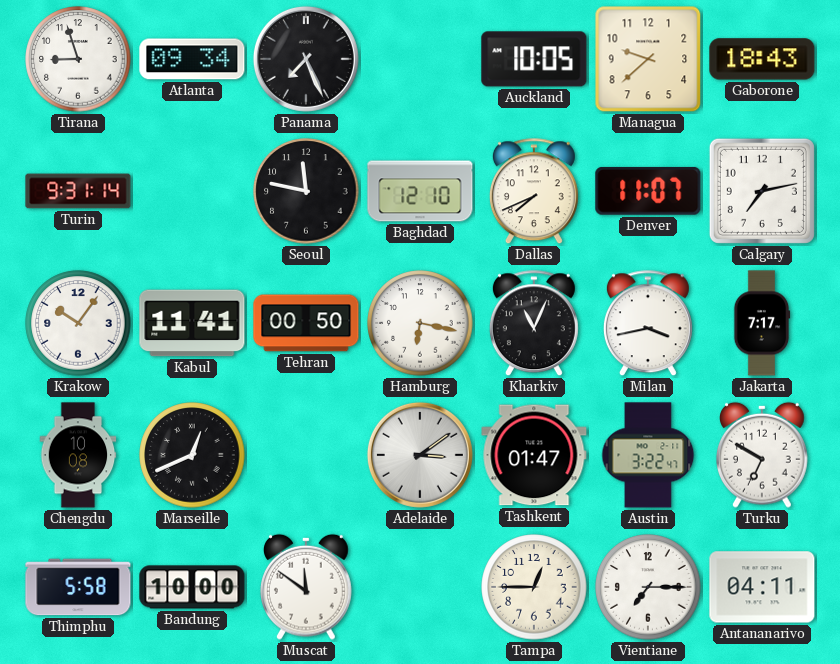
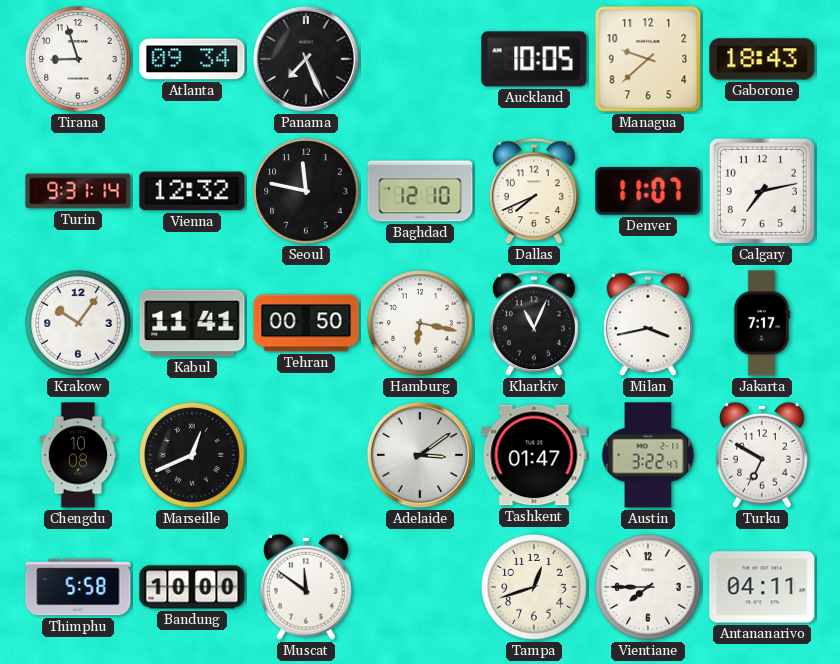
Vienna: none -> 12:32 (192, 191)
Tampa: 12:45 -> 12:42 (534, 587)
Vientiane: 7:15 -> 7:45 (648, 587)
